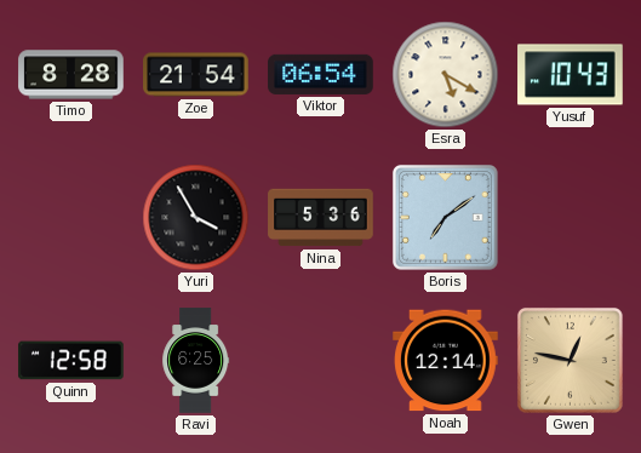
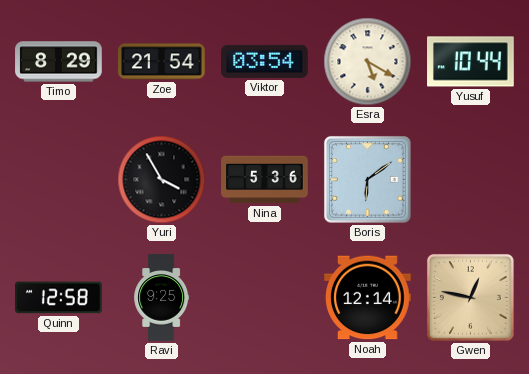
Timo: 8:28 -> 8:29 (59, 62)
Viktor: 06:54 -> 03:54 (265, 61)
Yusuf: 10:43 -> 10:44 (471, 62)
Boris: 7:09 -> 6:09 (367, 179)
Ravi: 6:25 -> 9:25 (162, 298)
